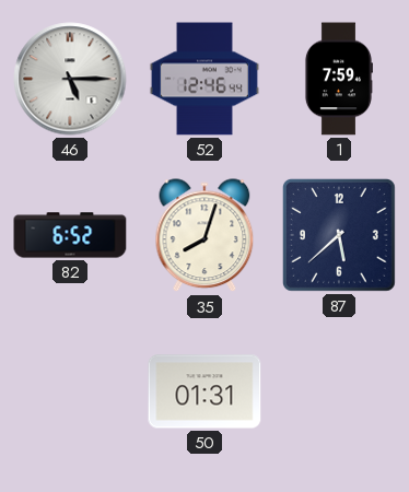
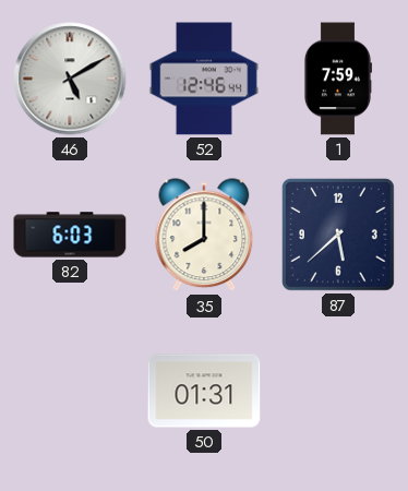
46: 5:15 -> 5:10 (70, 79)
82: 6:52 -> 6:03 (70, 235)
35: 8:03 -> 8:00 (204, 236)
